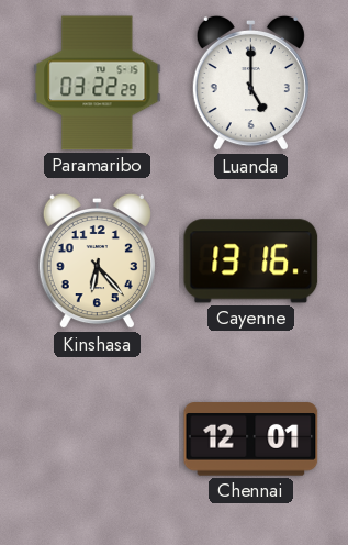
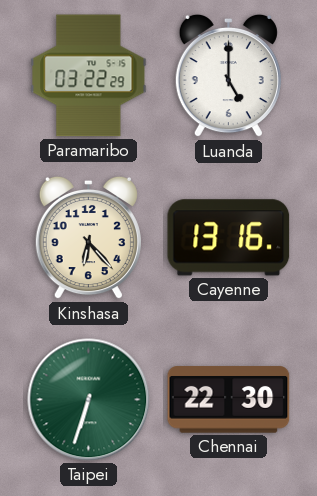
Taipei: none -> 6:33 (89, 400)
Chennai: 12:01 -> 22:30 (229, 400)
